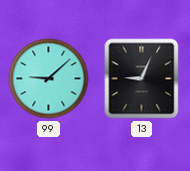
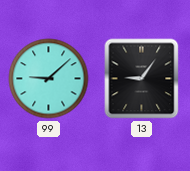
13: 9:04 -> 9:06 (142, 79)
